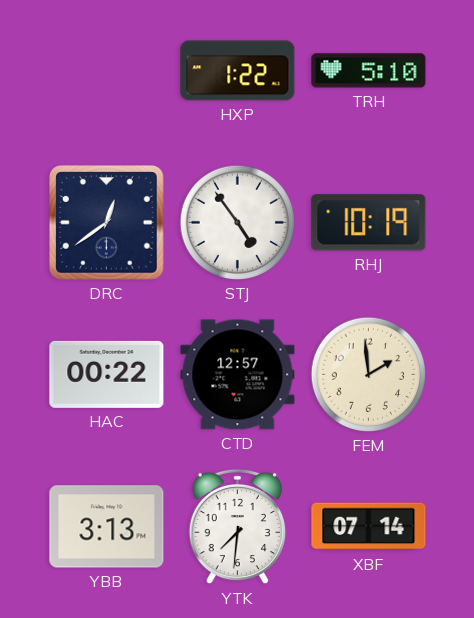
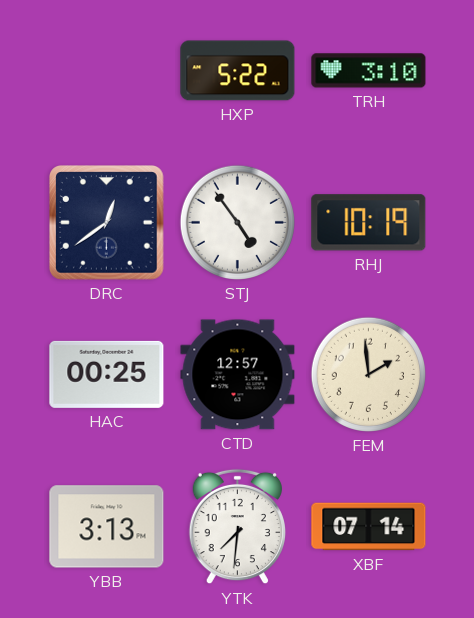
HXP: 1:22 -> 5:22 (238, 71)
TRH: 5:10 -> 3:10 (369, 71)
HAC: 00:22 -> 00:25 (107, 374)
